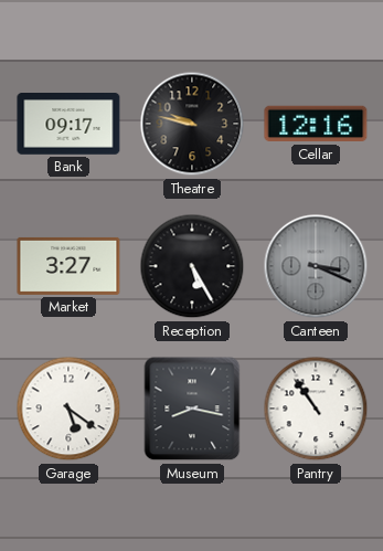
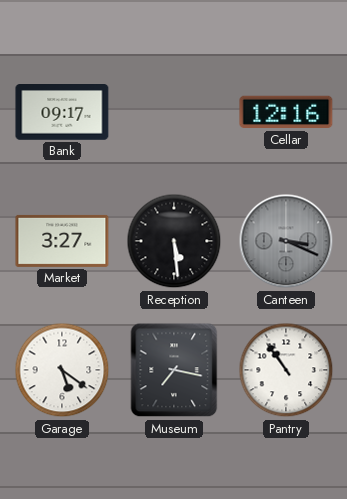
Theatre: 9:47 -> none (192, 124)
Reception: 5:25 -> 5:29 (174, 241)
Museum: 8:17 -> 7:17 (174, 370)
